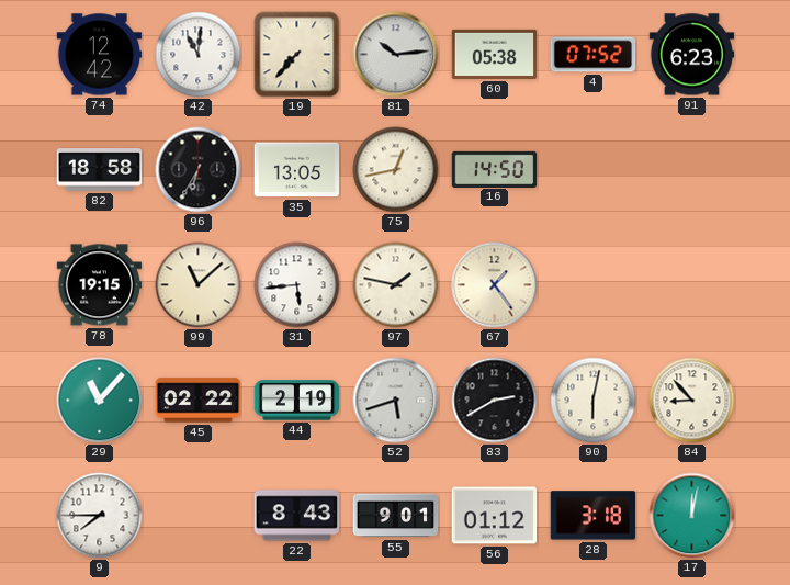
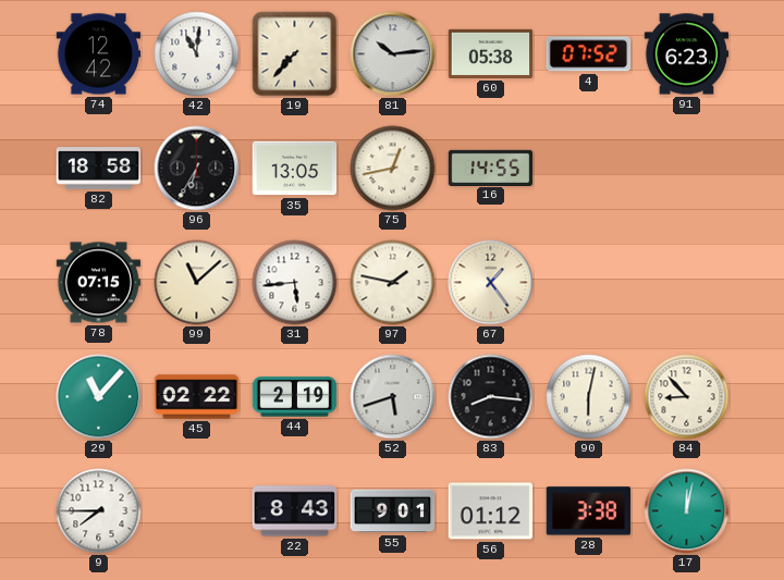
16: 14:50 -> 14:55 (491, 168)
78: 19:15 -> 07:15 (99, 283)
83: 2:40 -> 8:16 (491, 397)
28: 3:18 -> 3:38 (588, 511)
